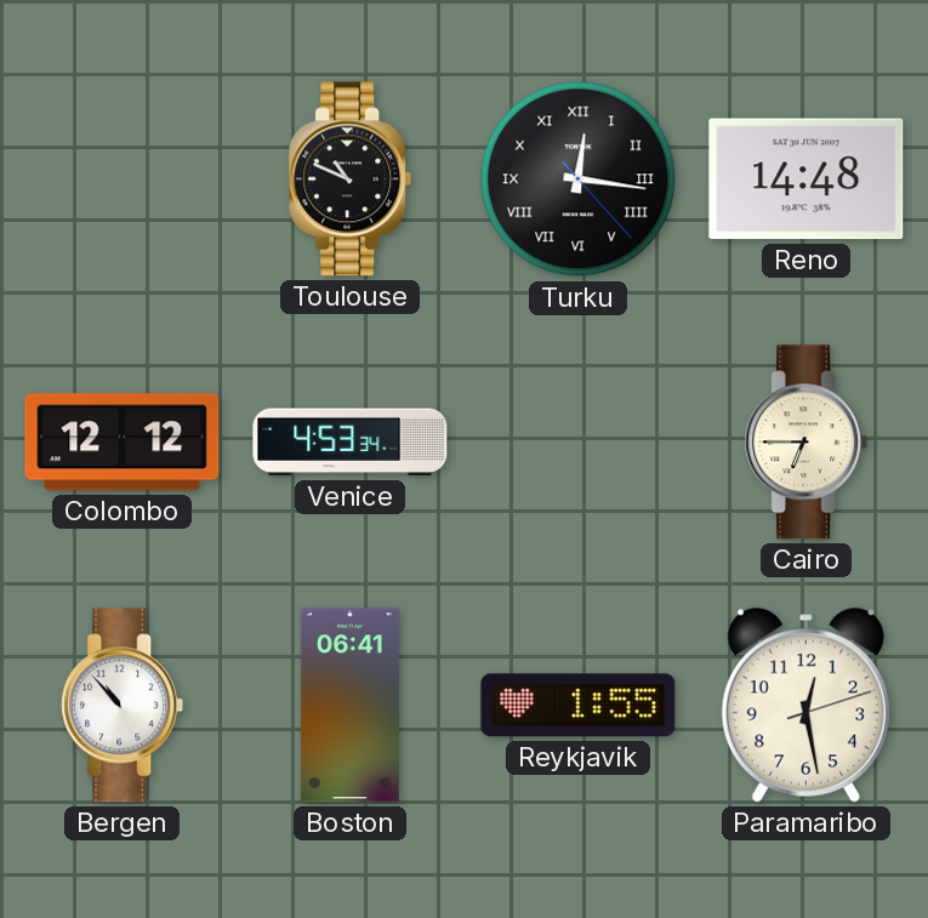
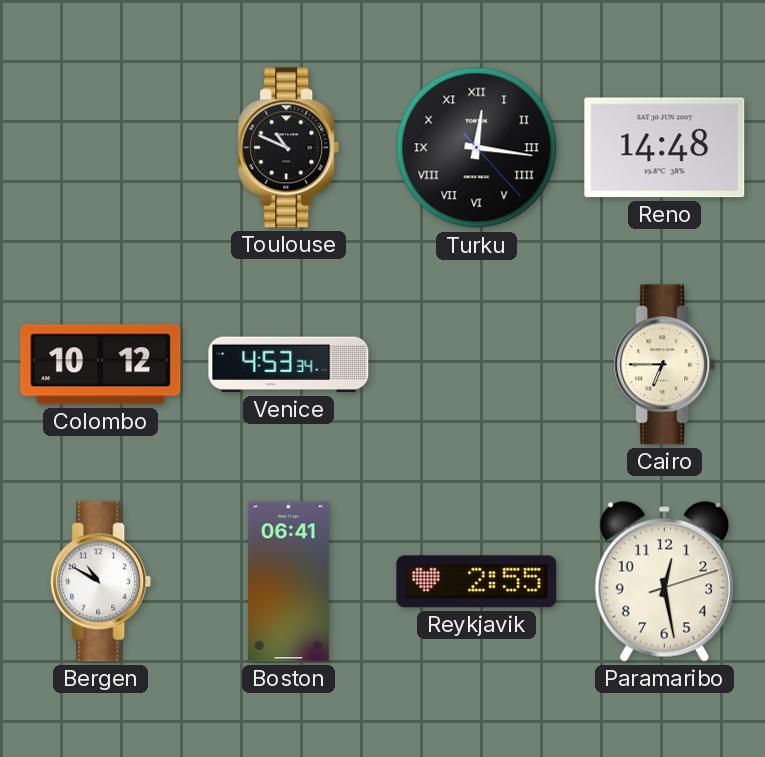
Colombo: 12:12 -> 10:12 (101, 365)
Bergen: 10:53 -> 10:50 (101, 582)
Reykjavik: 1:55 -> 2:55 (477, 582)
